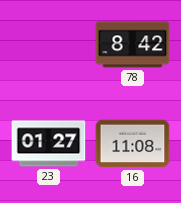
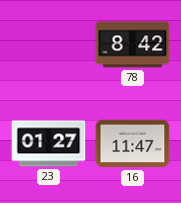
16: 11:08 -> 11:47 (133, 144)
